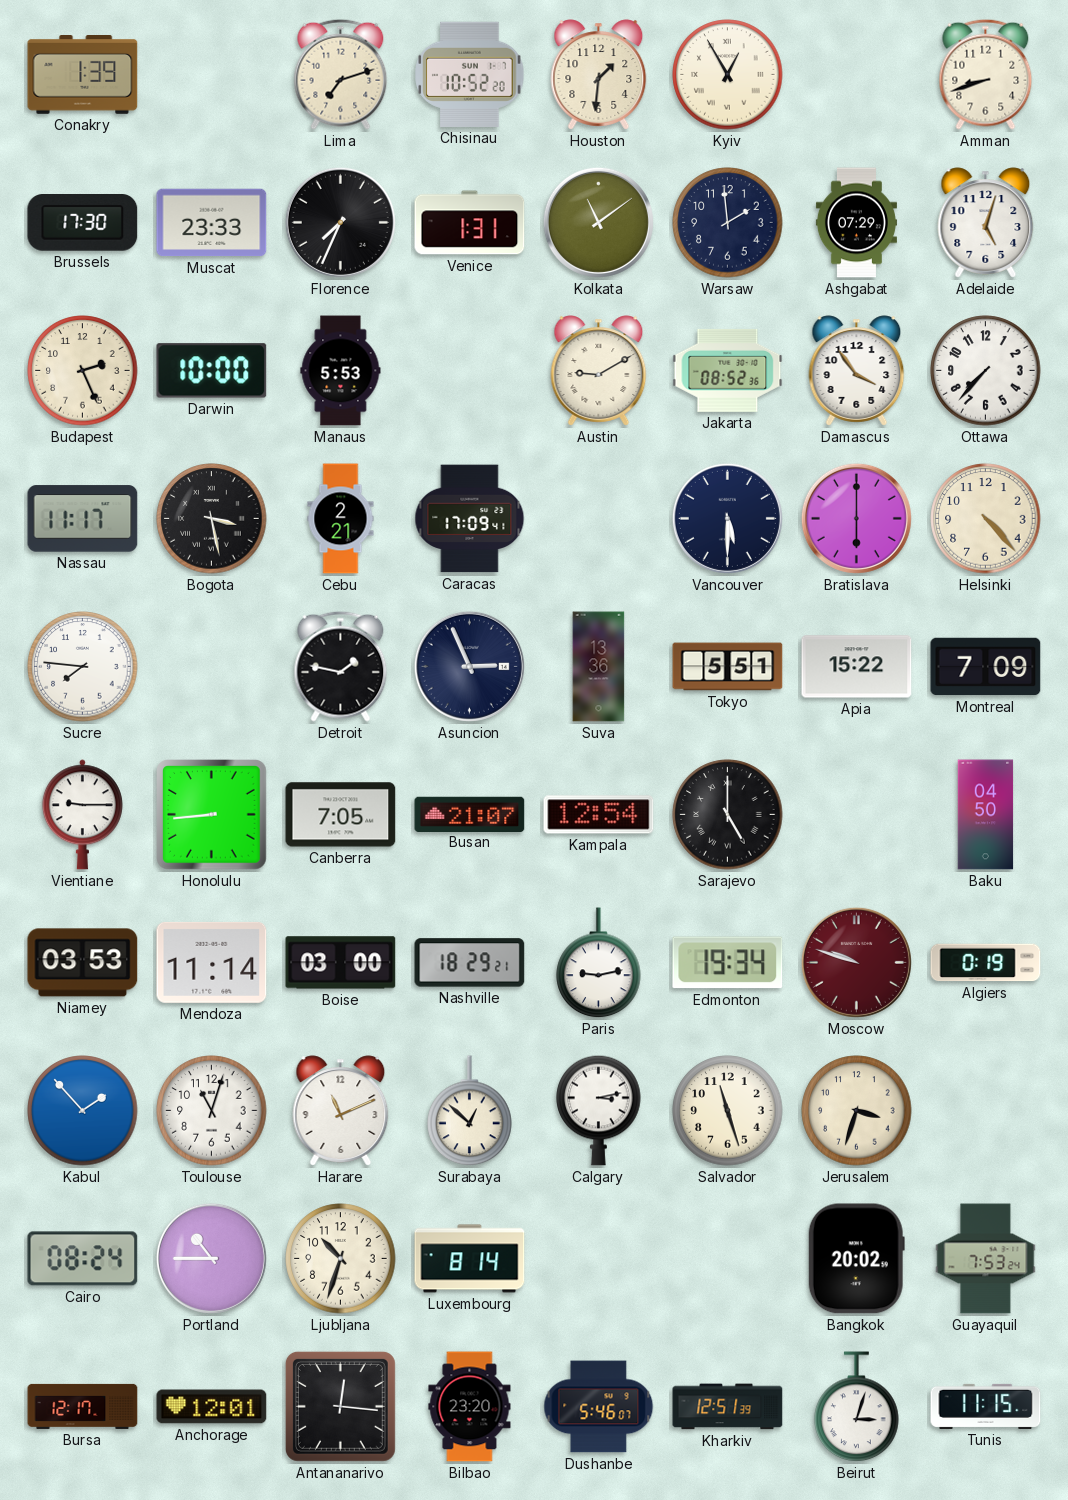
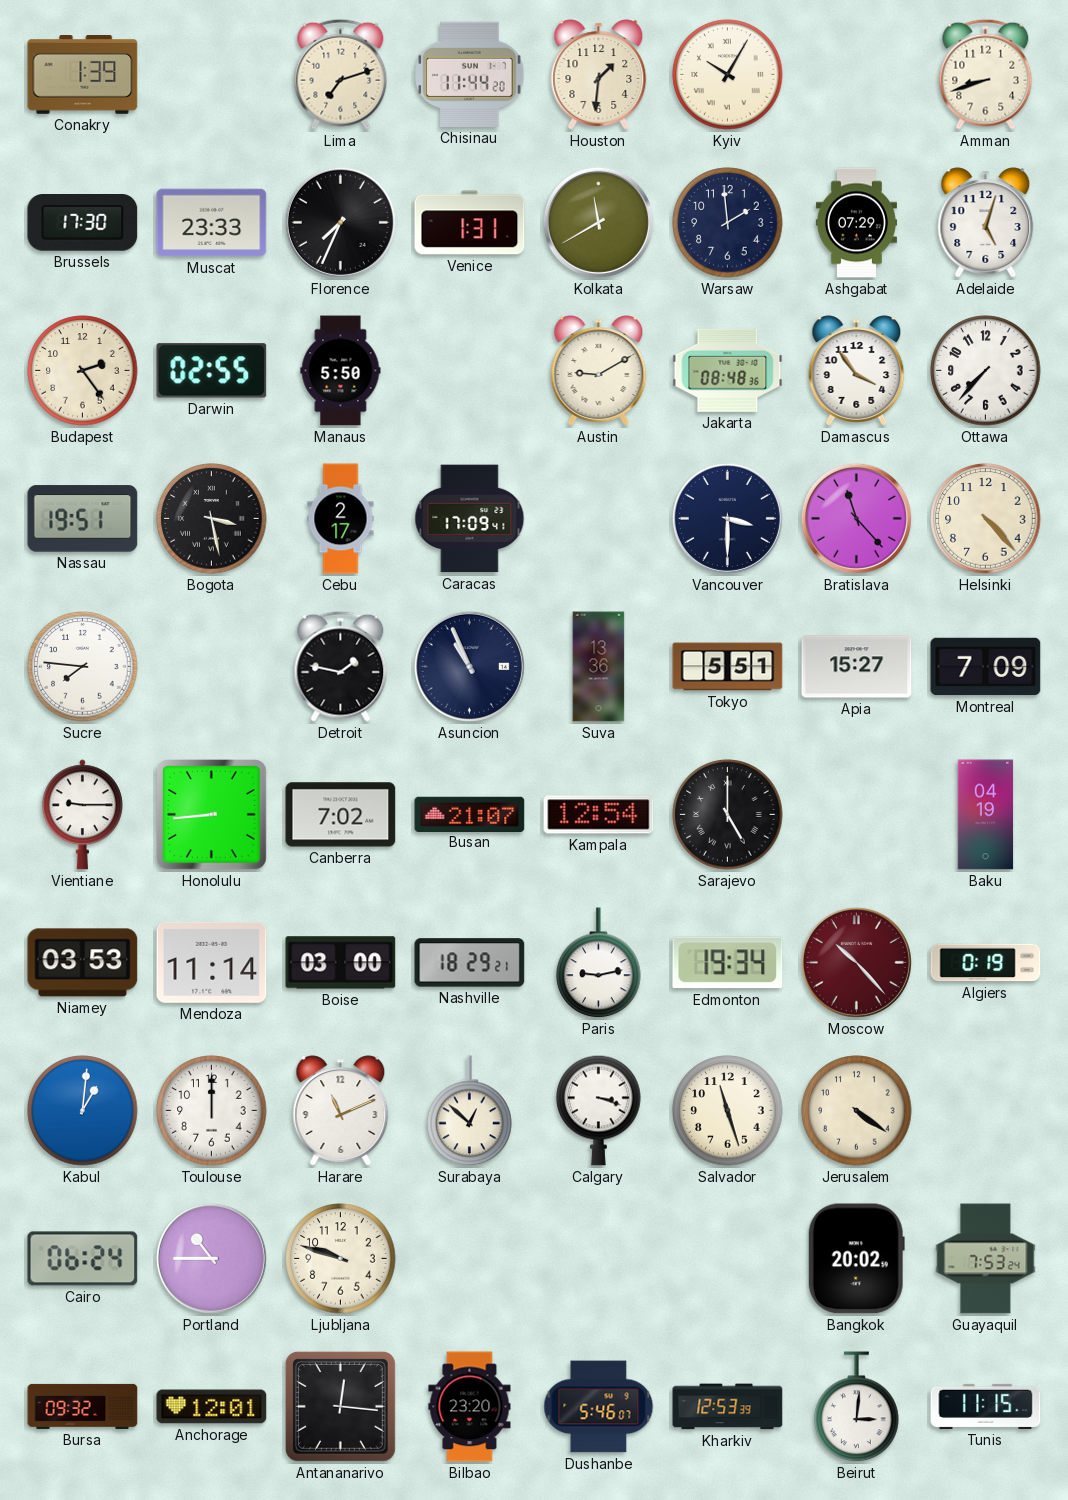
Chisinau: 10:52 -> 11:44 (470, 74)
Kyiv: 12:55 -> 10:05 (728, 75)
Kolkata: 11:09 -> 11:40 (598, 222)
Budapest: 2:26 -> 2:24 (83, 371)
Darwin: 10:00 -> 02:55 (212, 371)
Manaus: 5:53 -> 5:50 (341, 371)
Jakarta: 08:52 -> 08:48 (728, 370)
Nassau: 11:17 -> 19:51 (83, 519)
Cebu: 2:21 -> 2:17 (341, 519)
Vancouver: 5:30 -> 3:30 (727, 518)
Bratislava: 6:00 -> 11:23 (856, 518)
Asuncion: 2:56 -> 10:56 (469, 666)
Apia: 15:22 -> 15:27 (857, 667)
Canberra: 7:05 -> 7:02 (341, 815)
Baku: 04:50 -> 04:19 (986, 815)
Moscow: 9:48 -> 10:23 (856, 962)
Kabul: 1:53 -> 1:01 (83, 1111)
Toulouse: 11:03 -> 12:00 (212, 1111)
Calgary: 3:13 -> 3:18 (599, 1110)
Jerusalem: 3:33 -> 4:21 (857, 1111)
Cairo: 08:24 -> 06:24 (83, 1259)
Ljubljana: 10:33 -> 9:48 (341, 1259)
Luxembourg: 8:14 -> none (470, 1259)
Bursa: 12:17 -> 09:32 (83, 1406)
Kharkiv: 12:51 -> 12:53 (728, 1407)
Beirut: 3:03 -> 3:01 (857, 1407)
